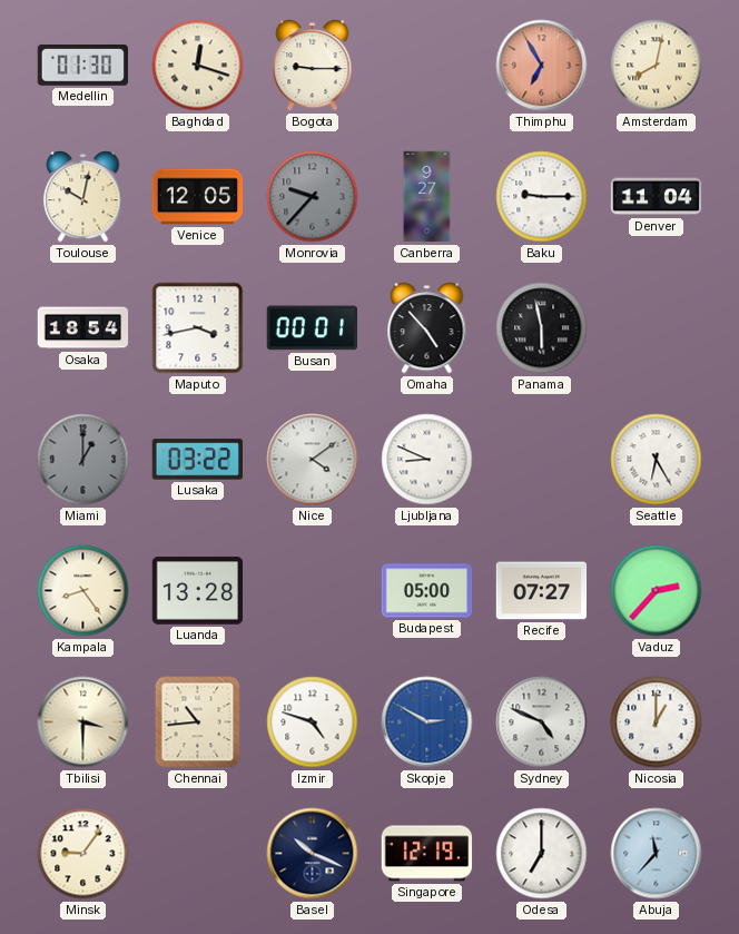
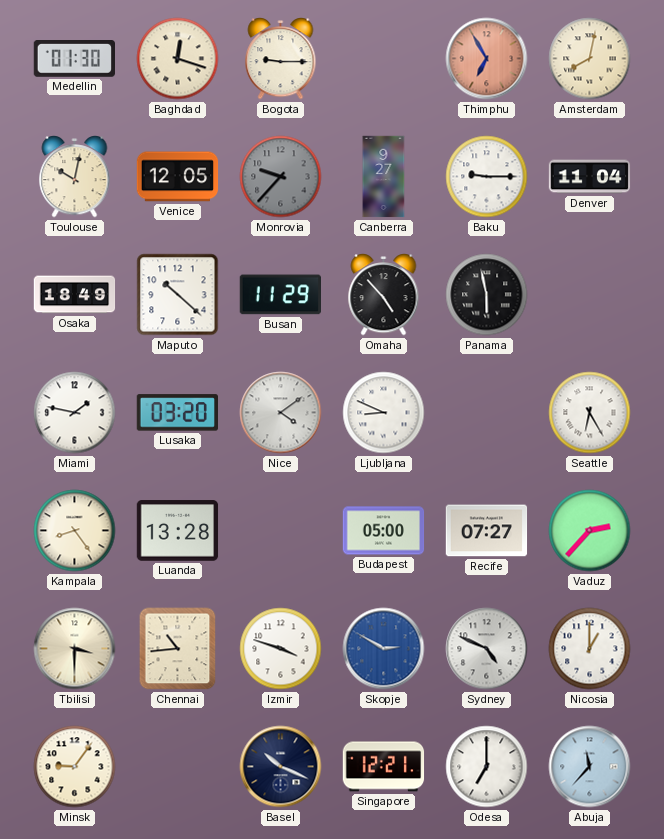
Osaka: 18:54 -> 18:49 (75, 295)
Maputo: 3:43 -> 10:22 (178, 295)
Busan: 00:01 -> 11:29 (280, 295)
Miami: 1:00 -> 1:47 (75, 413)
Miami dial: grey -> white (75, 413)
Lusaka: 03:22 -> 03:20 (177, 413)
Izmir: 4:48 -> 3:48 (281, 649)
Singapore: 12:19 -> 12:21 (384, 767)
